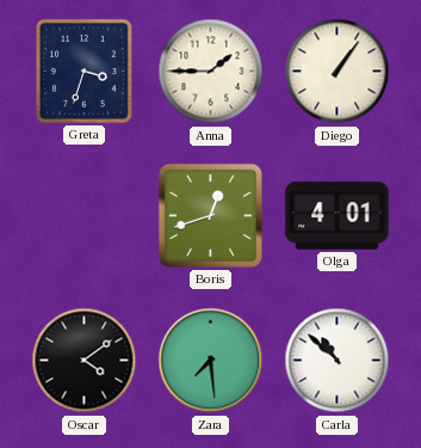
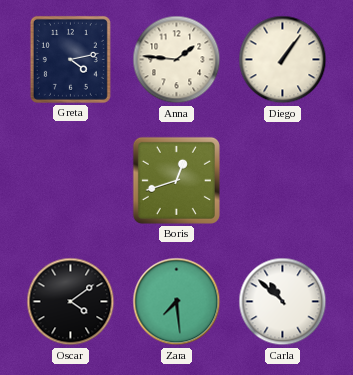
Greta: 3:33 -> 4:13 (70, 59)
Anna: 1:45 -> 1:46 (177, 60)
Olga: 4:01 -> none (338, 216)
